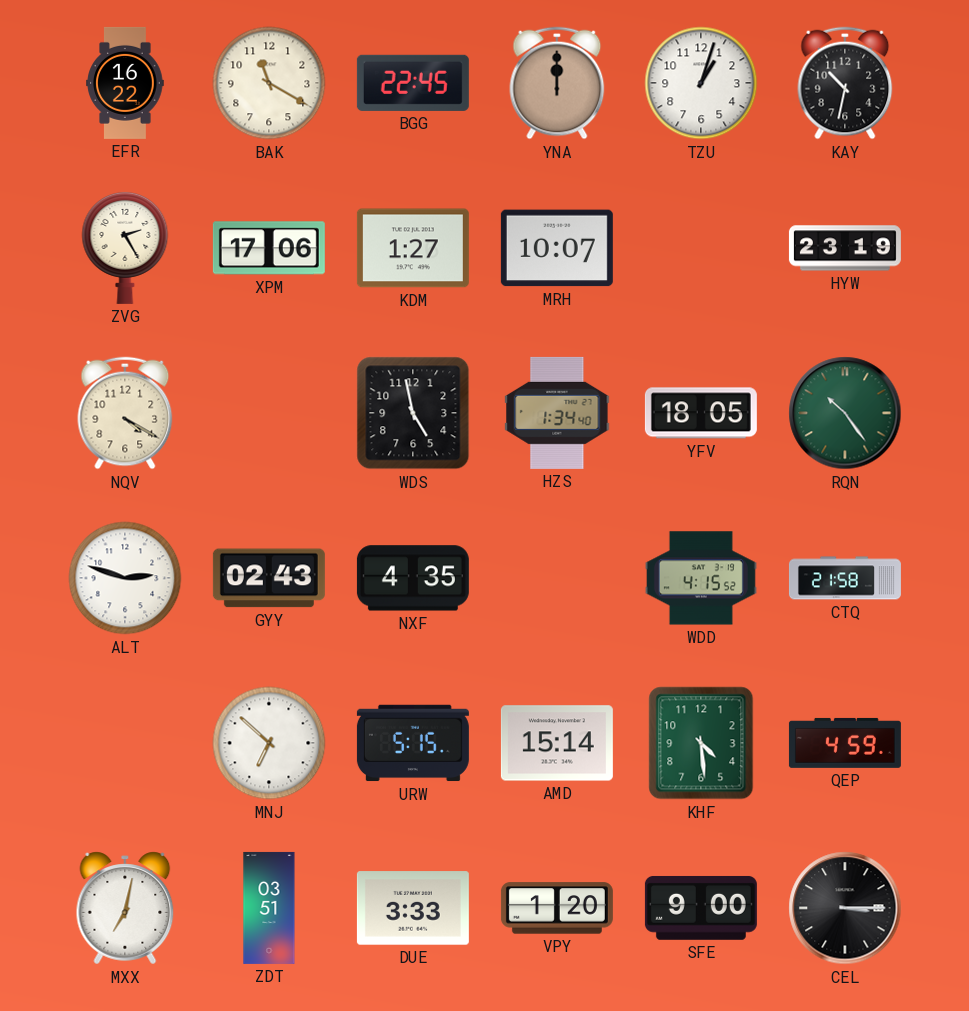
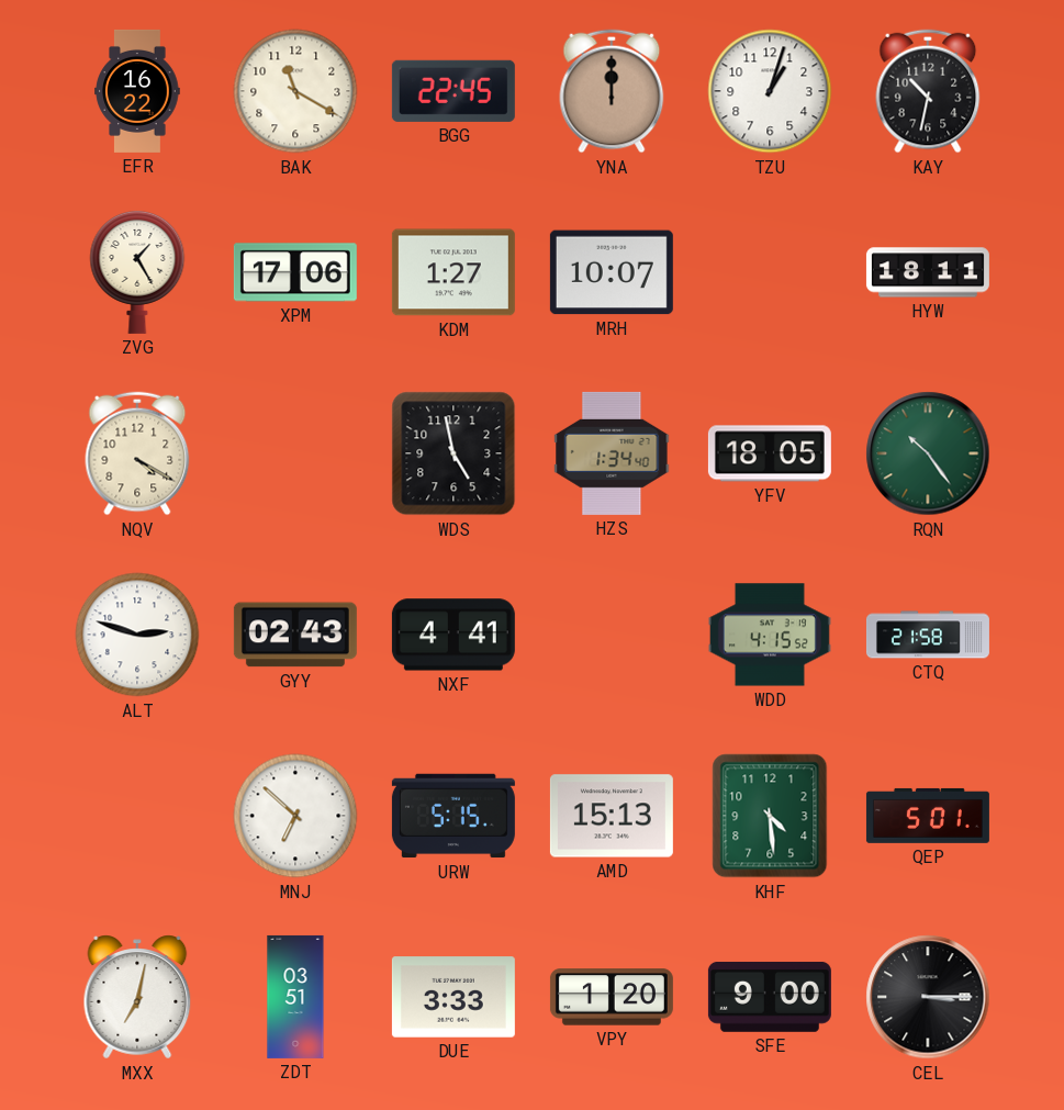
ZVG: 2:25 -> 1:25 (137, 271)
HYW: 23:19 -> 18:11 (928, 272)
NXF: 4:35 -> 4:41 (453, 635)
AMD: 15:14 -> 15:13 (612, 816)
QEP: 4:59 -> 5:01 (928, 816)
